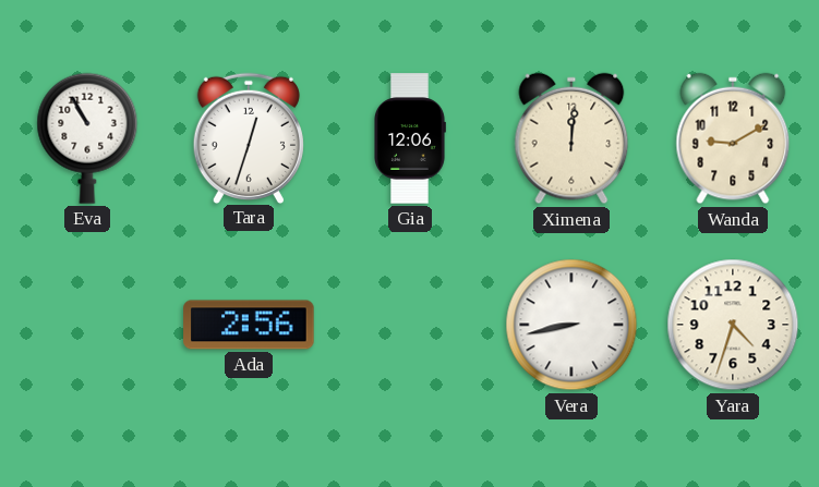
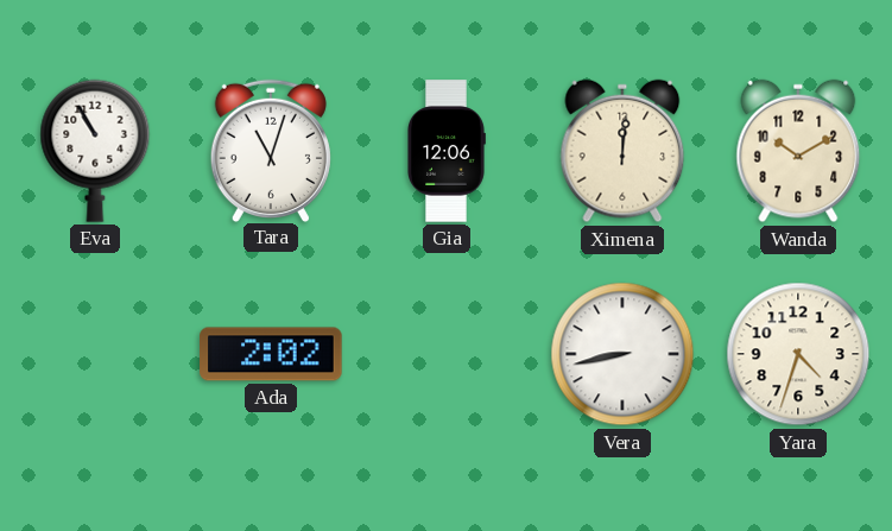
Tara: 12:33 -> 11:03 (271, 150)
Wanda: 9:10 -> 10:10 (798, 151)
Ada: 2:56 -> 2:02 (271, 354)
